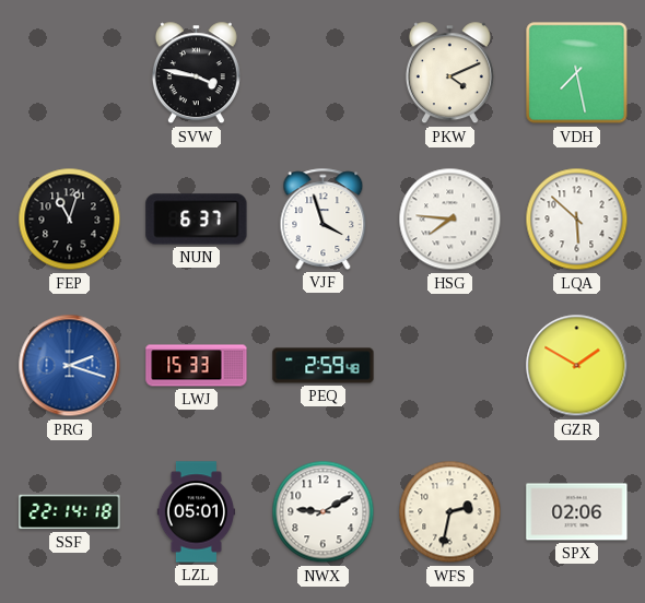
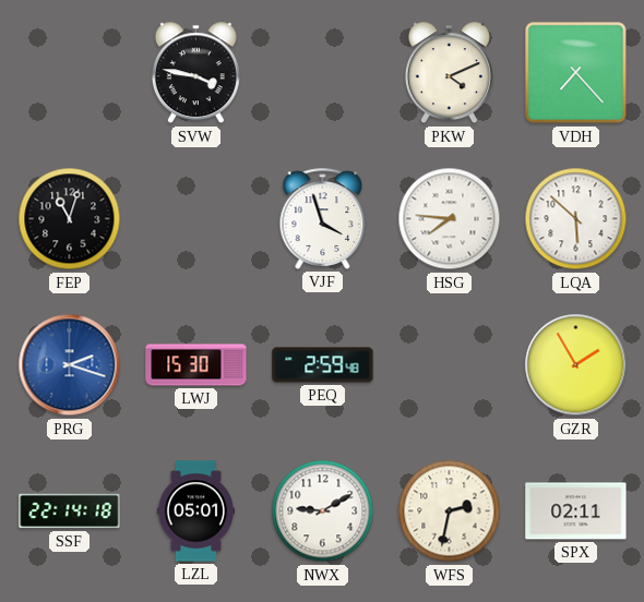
VDH: 7:28 -> 7:23 (576, 73)
NUN: 6:37 -> none (197, 220)
LWJ: 15:33 -> 15:30 (196, 365)
GZR: 1:50 -> 1:55 (576, 365)
SPX: 02:06 -> 02:11 (576, 511)
